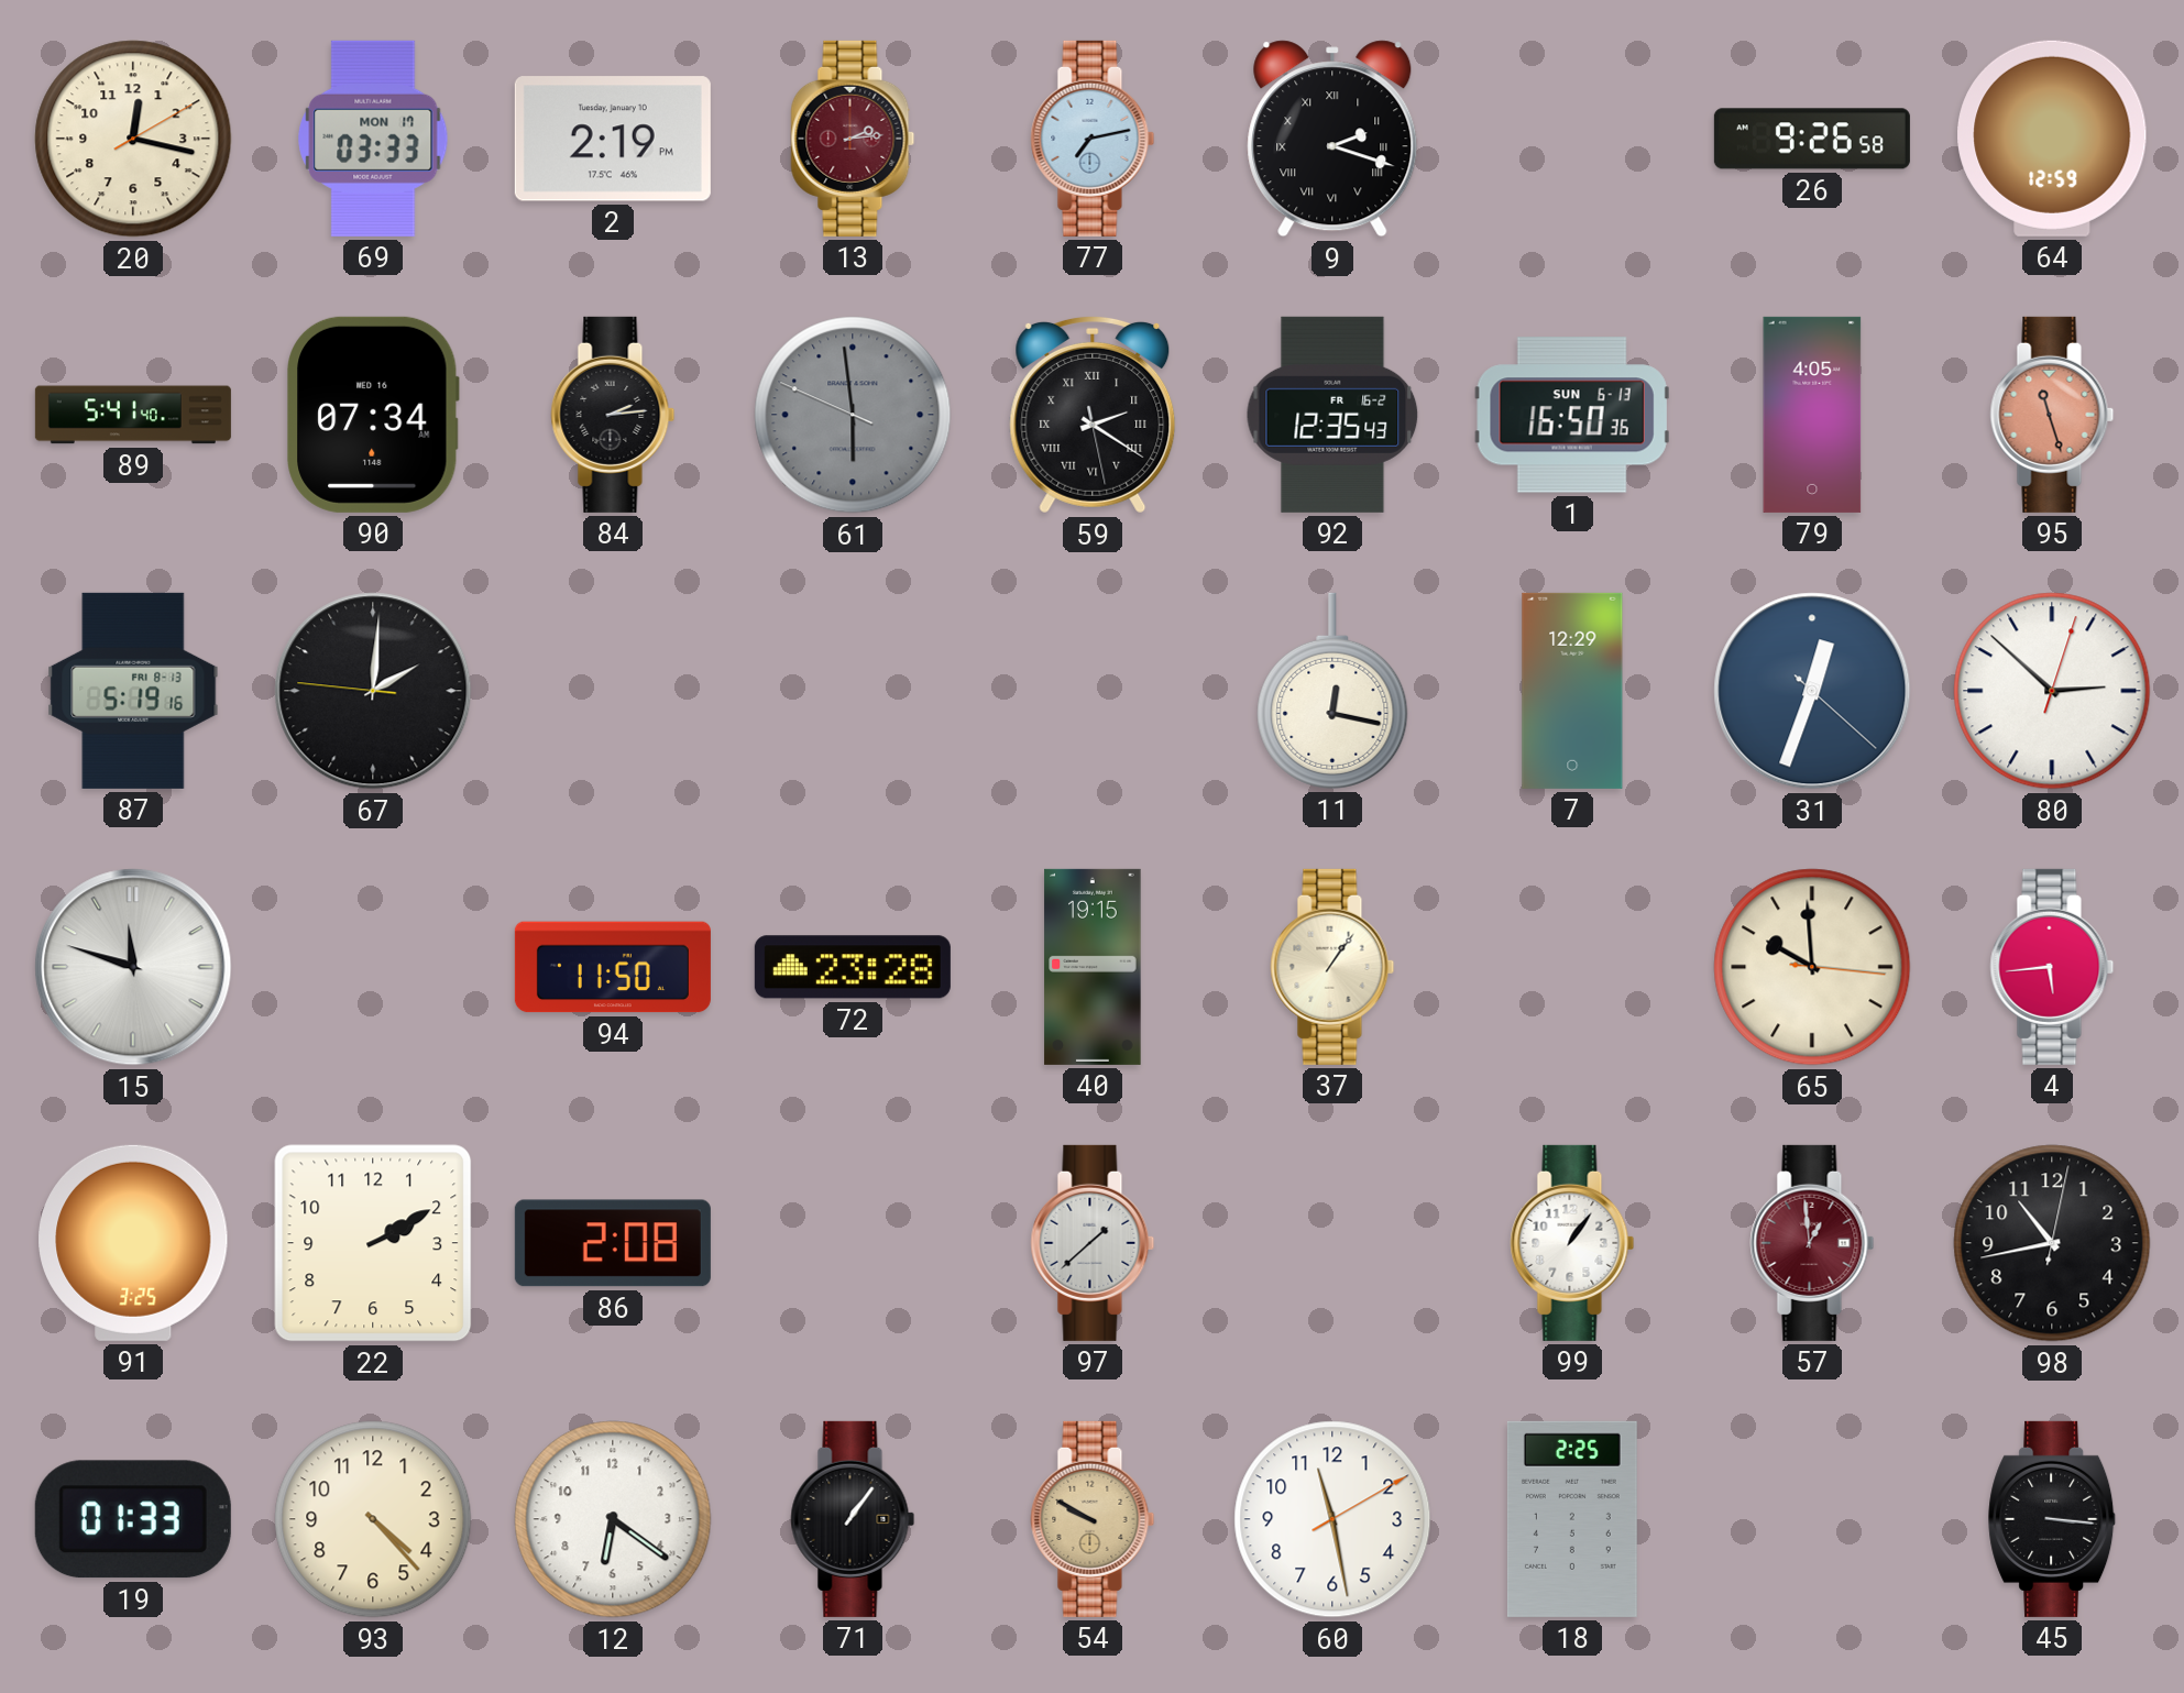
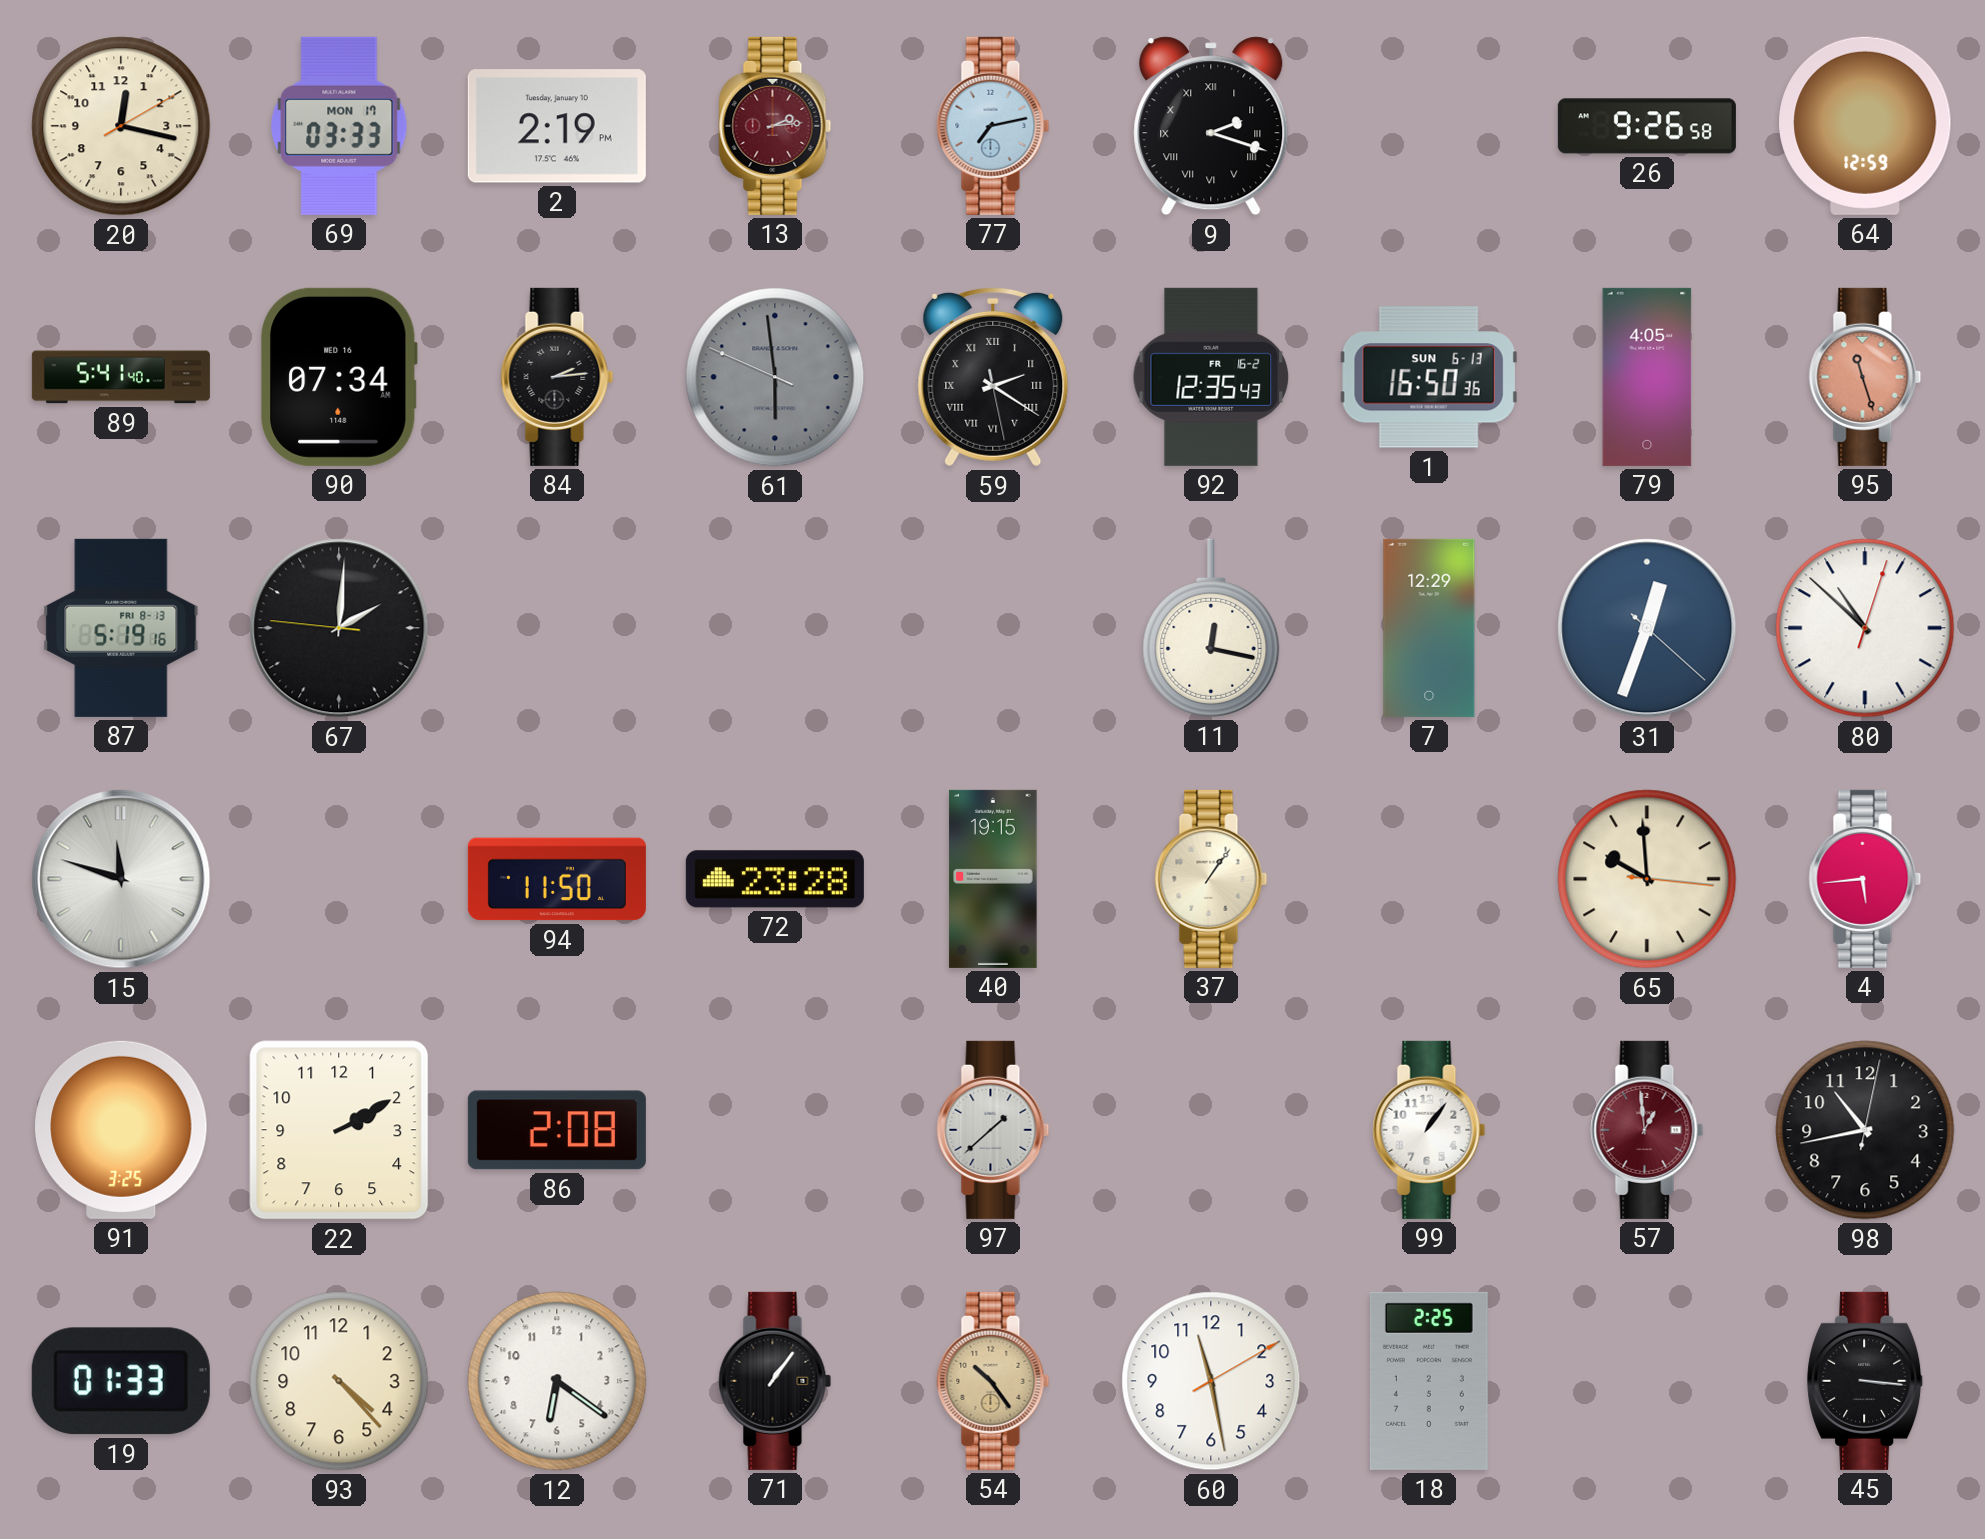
80: 2:52 -> 10:52 (1865, 628)
54: 9:50 -> 10:24 (993, 1381)
